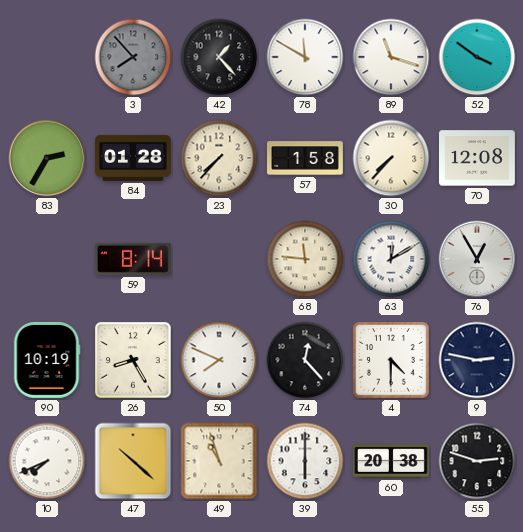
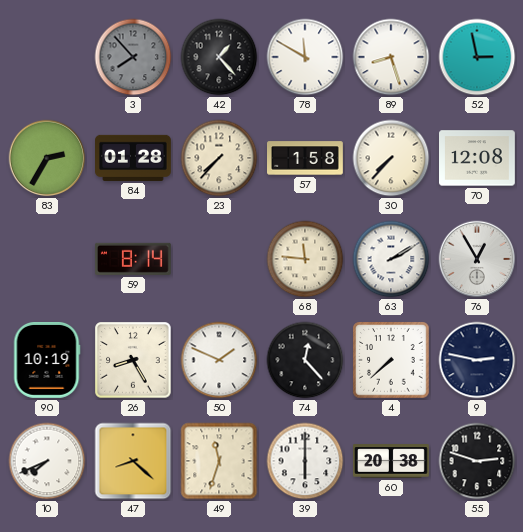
89: 11:18 -> 8:27 (391, 57)
52: 3:51 -> 2:58 (477, 57)
63: 12:10 -> 2:10 (391, 259)
50: 7:49 -> 1:49 (219, 360)
4: 4:30 -> 7:38 (391, 360)
47: 10:22 -> 8:22 (133, 461)
49: 10:57 -> 11:33 (219, 461)
